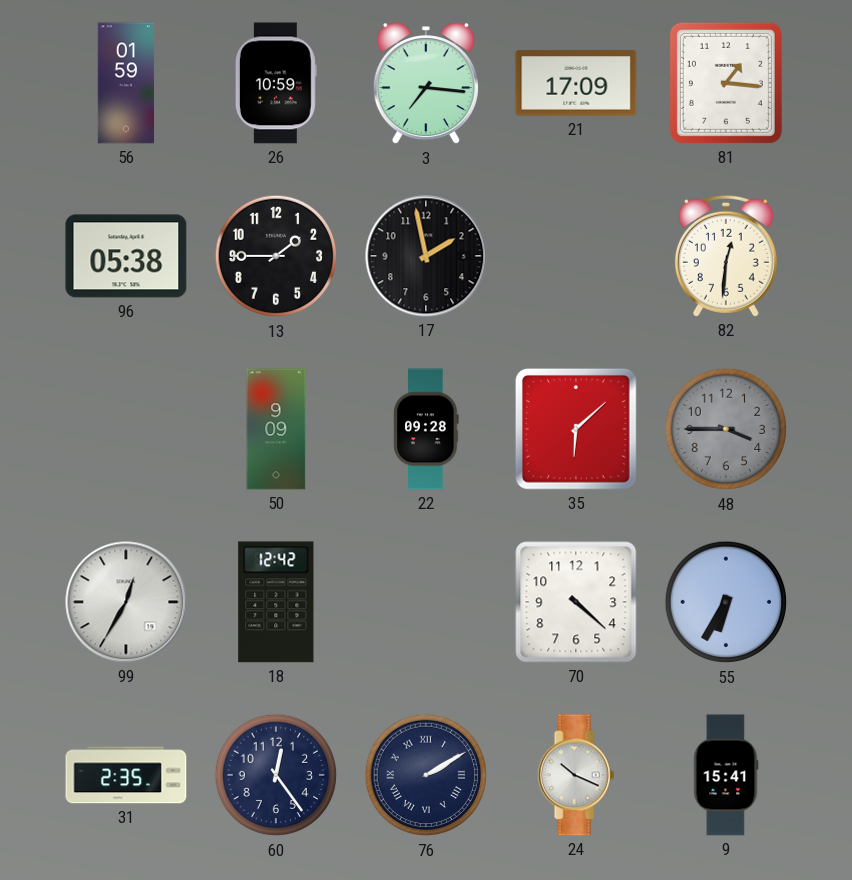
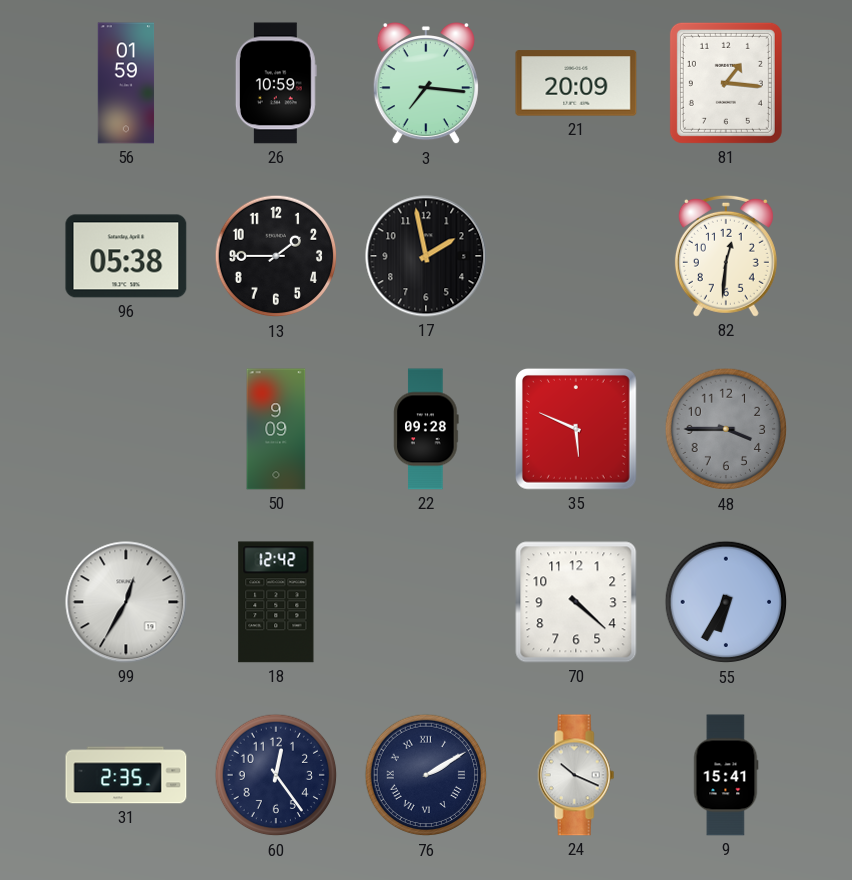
21: 17:09 -> 20:09 (576, 83)
35: 6:08 -> 5:49 (576, 429)
